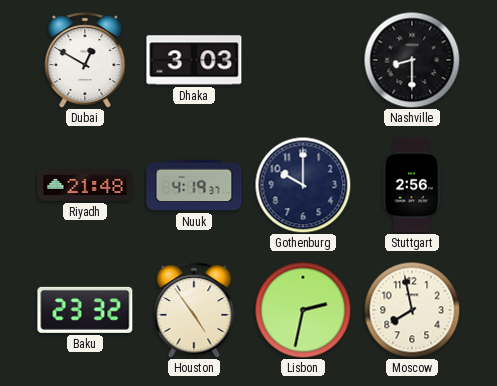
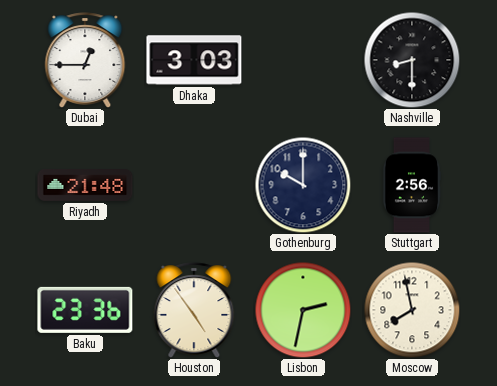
Dubai: 12:50 -> 12:45 (85, 60)
Nuuk: 4:19 -> none (194, 185)
Baku: 23:32 -> 23:36 (85, 310)
